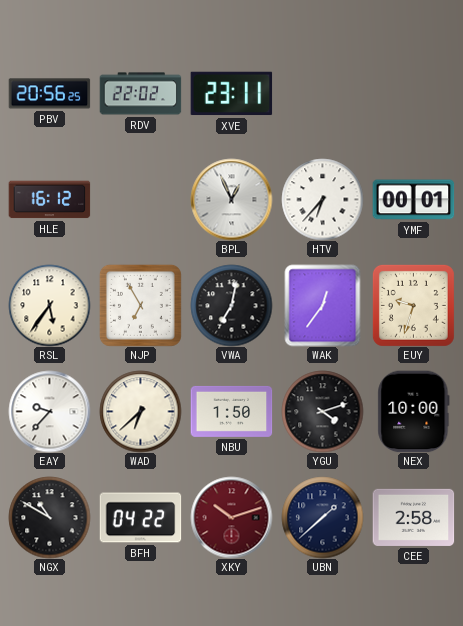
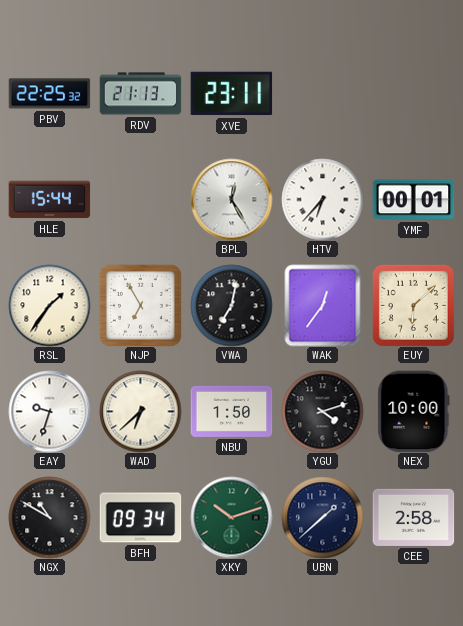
PBV: 20:56 -> 22:25 (49, 94)
RDV: 22:02 -> 21:13 (140, 94)
HLE: 16:12 -> 15:44 (49, 200)
BPL: 12:56 -> 12:25 (231, 199)
RSL: 5:36 -> 1:36 (49, 305)
EUY: 9:33 -> 6:08 (413, 305)
EAY: 9:37 -> 9:33 (49, 411)
BFH: 04:22 -> 09:34 (140, 518)
XKY dial: burgundy -> green (231, 517)
